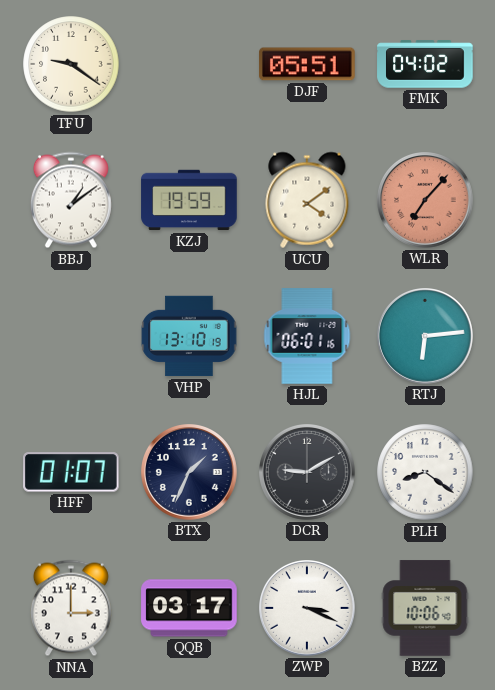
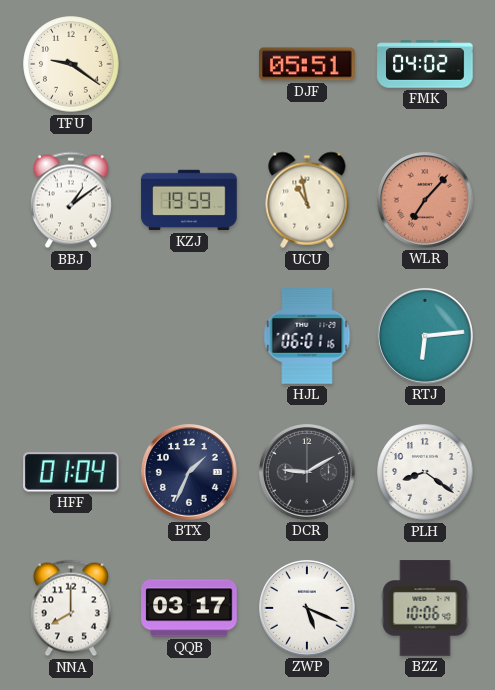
UCU: 4:09 -> 10:58 (307, 200)
VHP: 13:10 -> none (189, 336)
HFF: 01:07 -> 01:04 (72, 472)
NNA: 3:00 -> 8:00 (71, 608)
ZWP: 3:19 -> 5:19 (308, 609)
